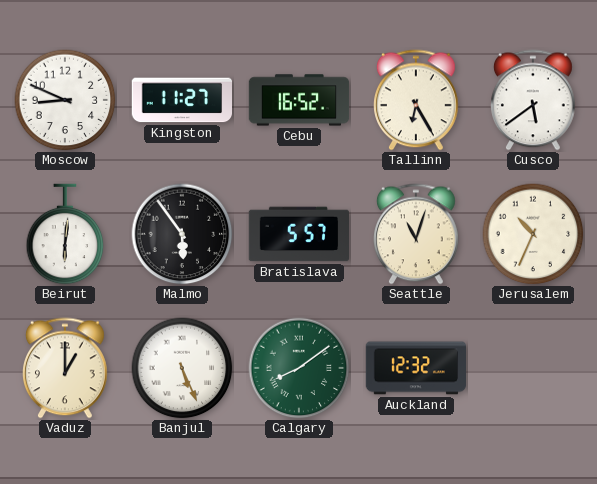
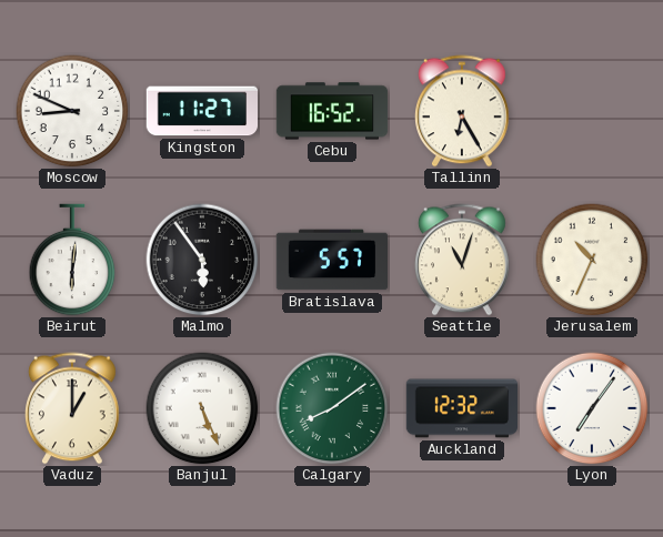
Cusco: 5:39 -> none (534, 100)
Lyon: none -> 7:06 (592, 408)
